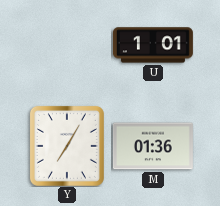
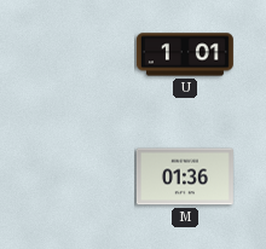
Y: 7:05 -> none (67, 146)
